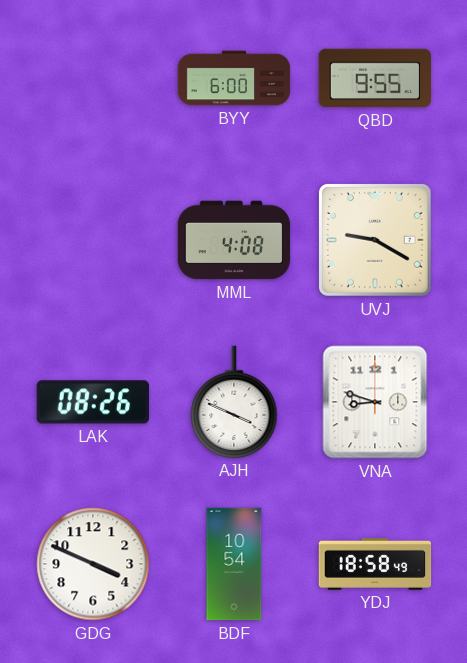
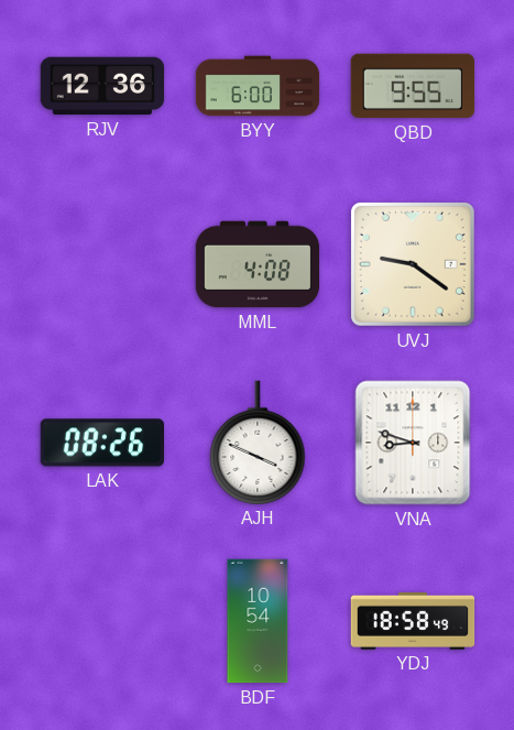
RJV: none -> 12:36 (102, 86)
UVJ: 9:20 -> 9:21 (413, 264)
GDG: 3:49 -> none (93, 564)
